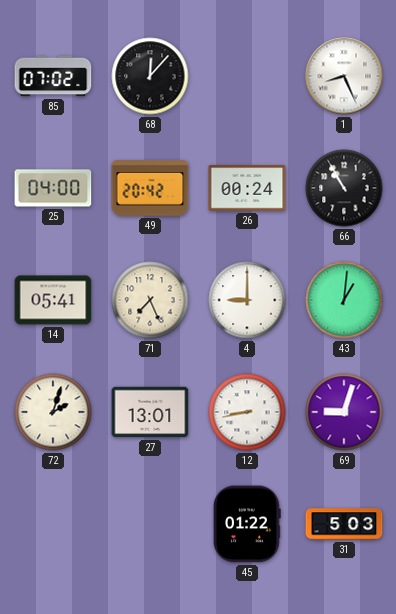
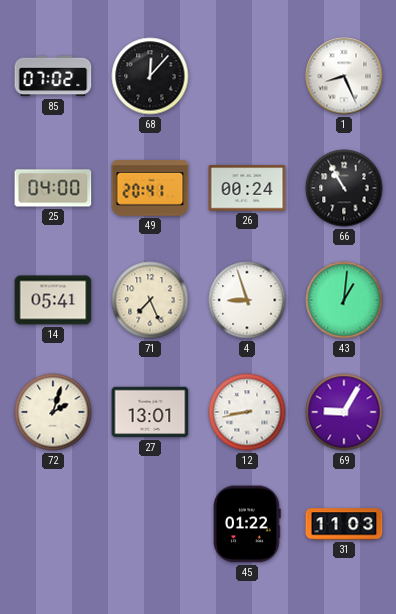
49: 20:42 -> 20:41 (150, 189)
4: 9:00 -> 8:57 (247, 300)
69: 9:03 -> 9:05 (344, 412)
31: 5:03 -> 11:03 (344, 524)
